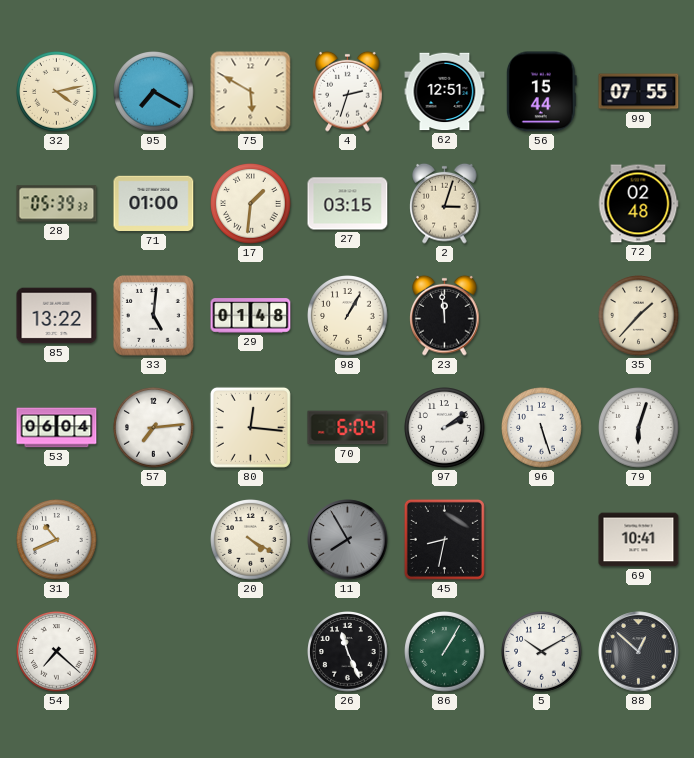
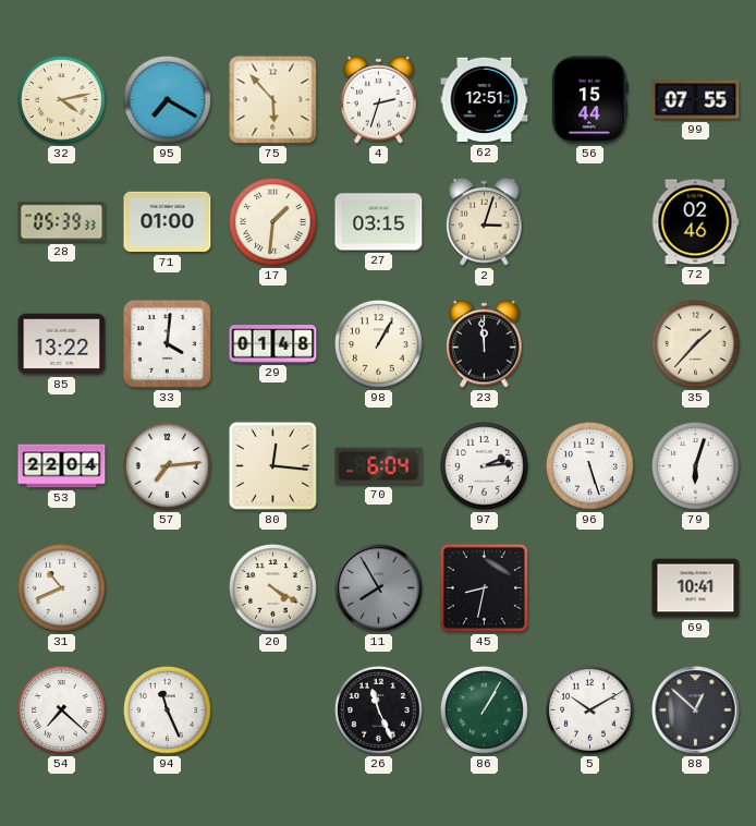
75: 5:50 -> 5:53 (273, 100)
72: 02:48 -> 02:46 (695, 222)
33: 5:01 -> 4:01 (167, 343)
53: 06:04 -> 22:04 (62, 466)
97: 2:09 -> 2:14 (485, 466)
94: none -> 11:26 (168, 710)
